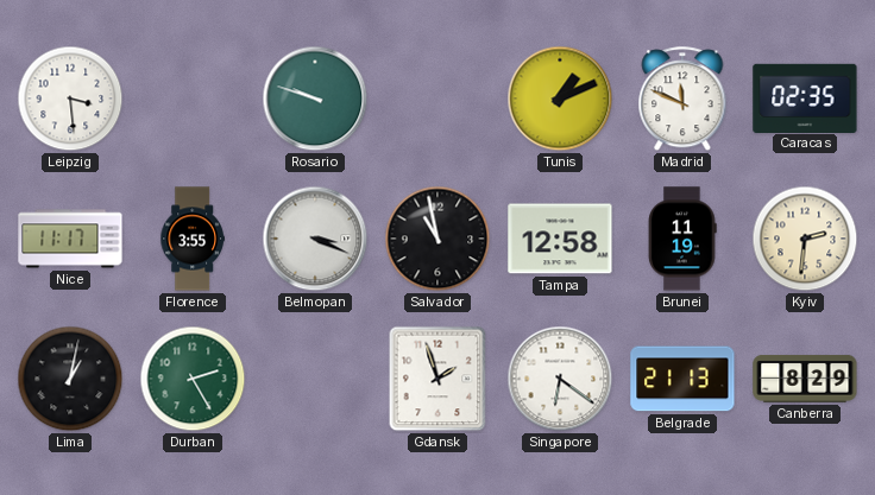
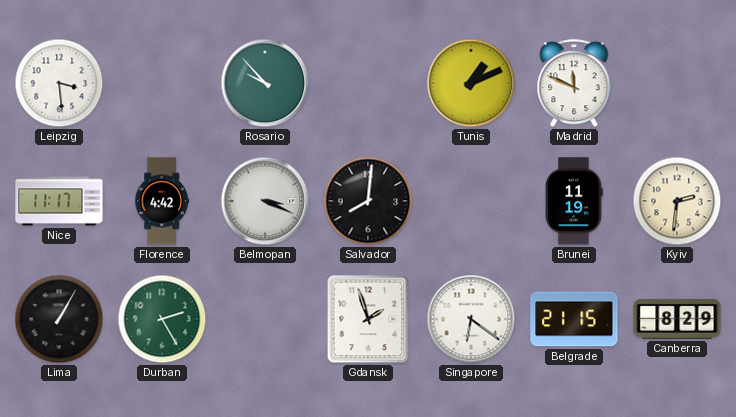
Rosario: 9:48 -> 9:53 (265, 83)
Caracas: 02:35 -> none (805, 97)
Florence: 3:55 -> 4:42 (162, 201)
Salvador: 10:58 -> 8:01 (368, 201)
Tampa: 12:58 -> none (560, 239)
Lima: 1:02 -> 1:05 (59, 319)
Belgrade: 21:13 -> 21:15 (574, 319)
